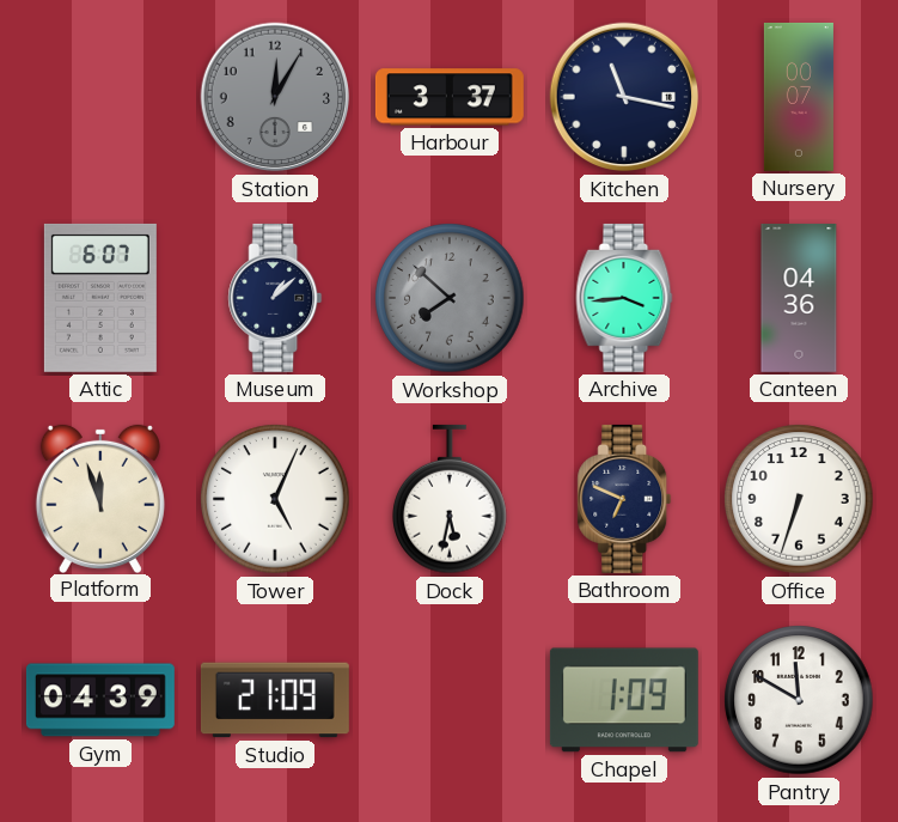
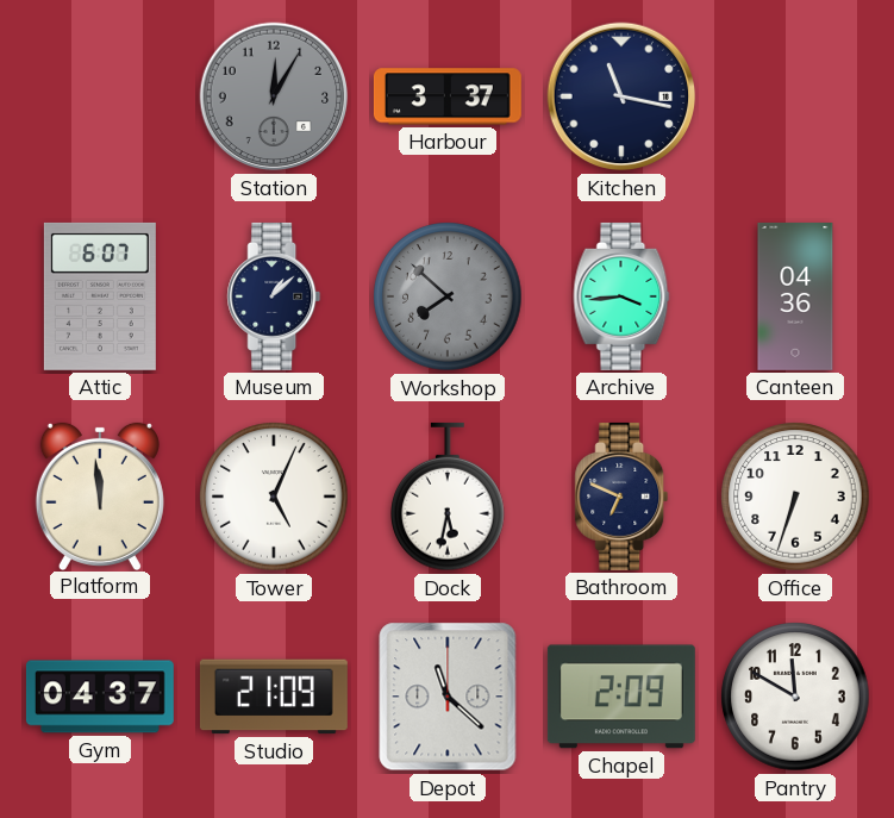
Nursery: 00:07 -> none (799, 97)
Platform: 11:57 -> 11:59 (100, 495)
Gym: 04:39 -> 04:37 (100, 697)
Depot: none -> 11:22 (448, 697)
Chapel: 1:09 -> 2:09 (621, 697)
